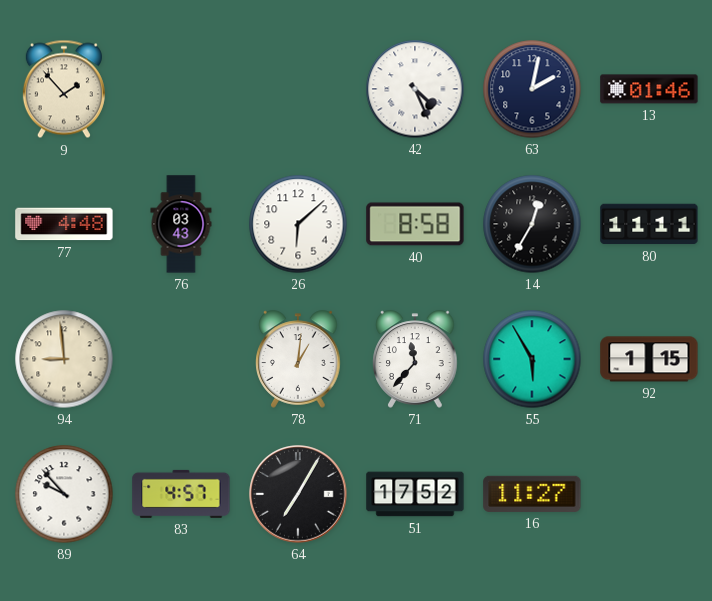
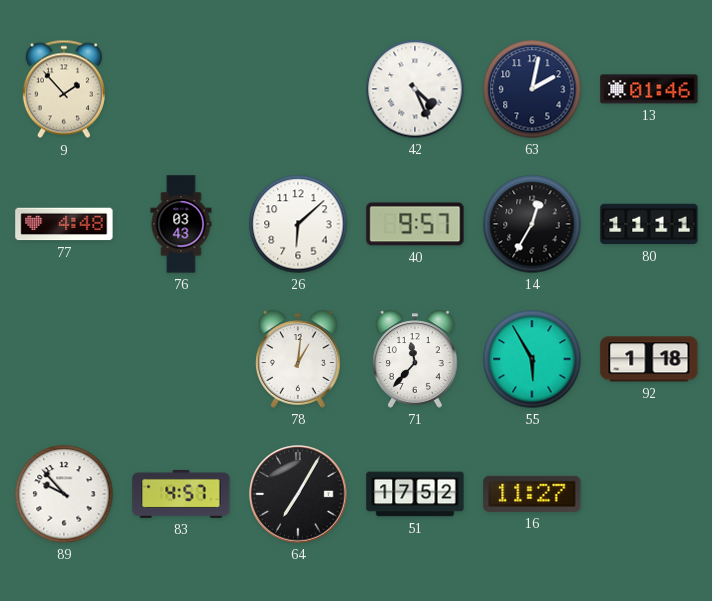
40: 8:58 -> 9:57 (415, 224)
94: 8:59 -> none (64, 359)
92: 1:15 -> 1:18 (649, 359)
